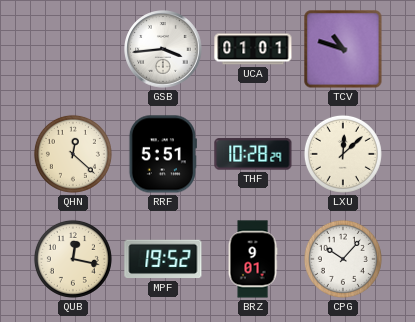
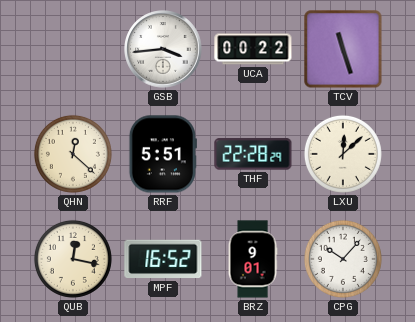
UCA: 01:01 -> 00:22 (253, 49)
TCV: 10:48 -> 11:27 (343, 49)
THF: 10:28 -> 22:28 (253, 154)
MPF: 19:52 -> 16:52 (163, 259)
